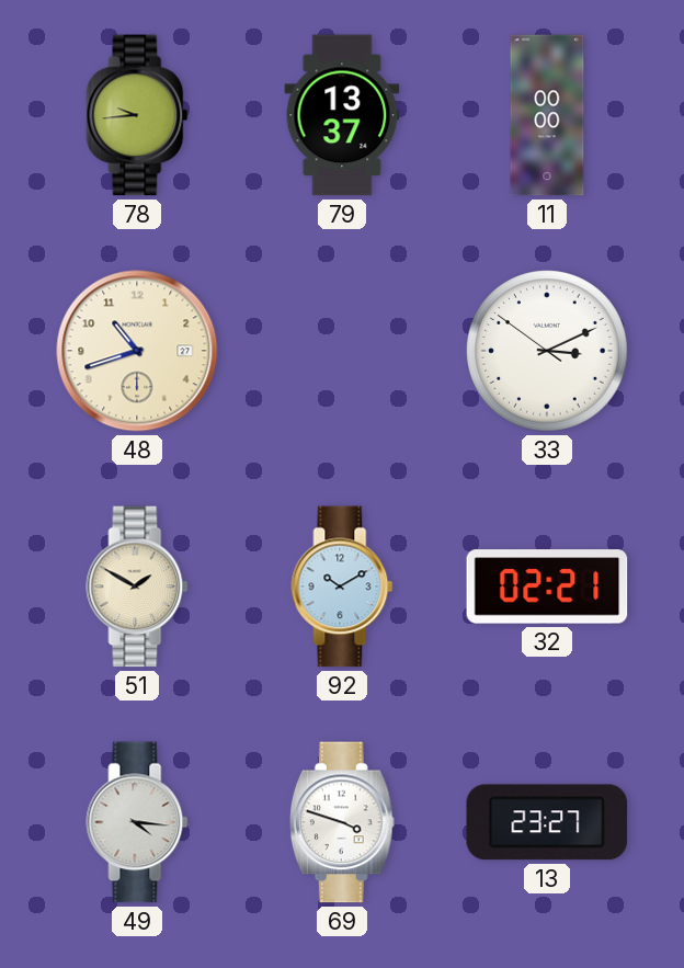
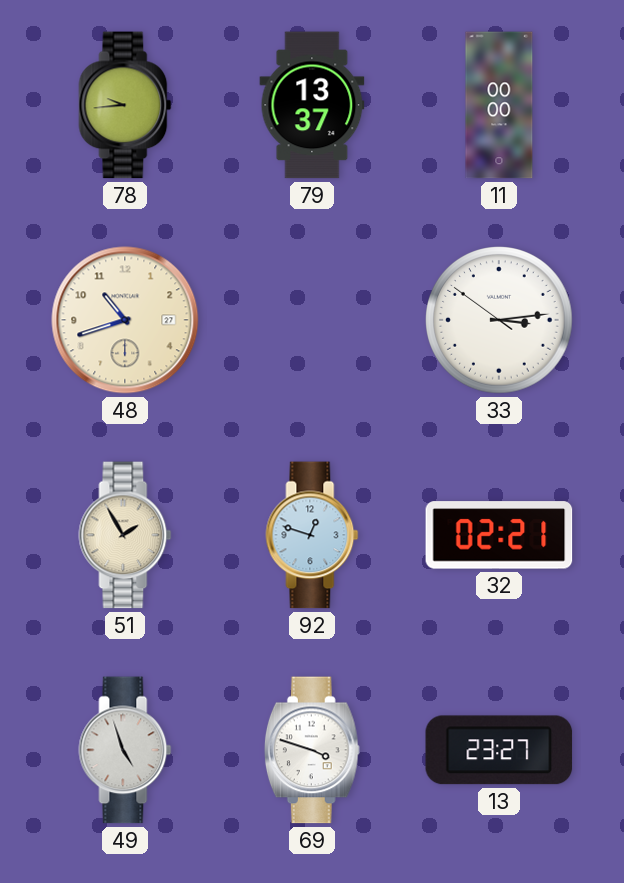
33: 3:10 -> 3:13 (500, 320)
51: 1:50 -> 1:55 (125, 535)
92: 10:10 -> 12:48 (312, 535)
49: 4:16 -> 4:57 (125, 750)
